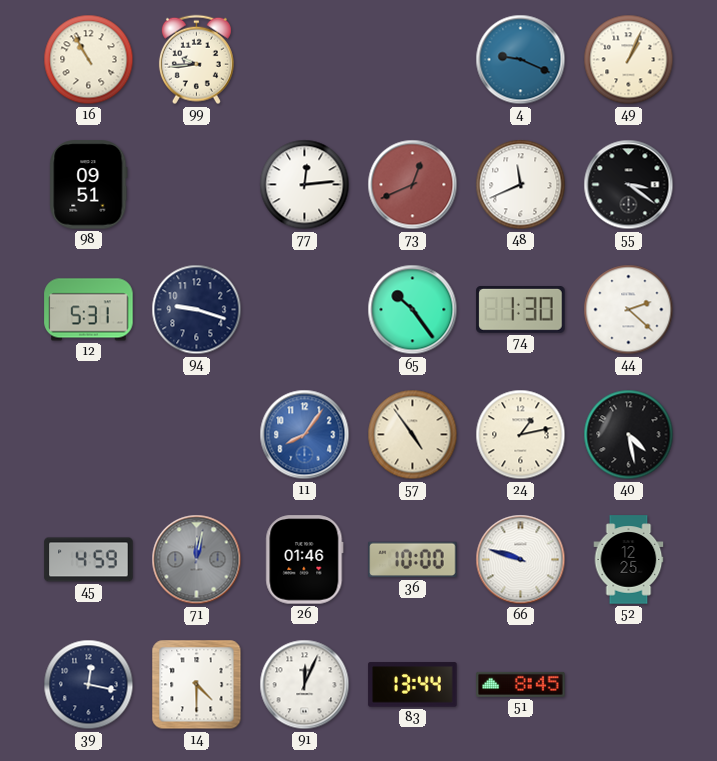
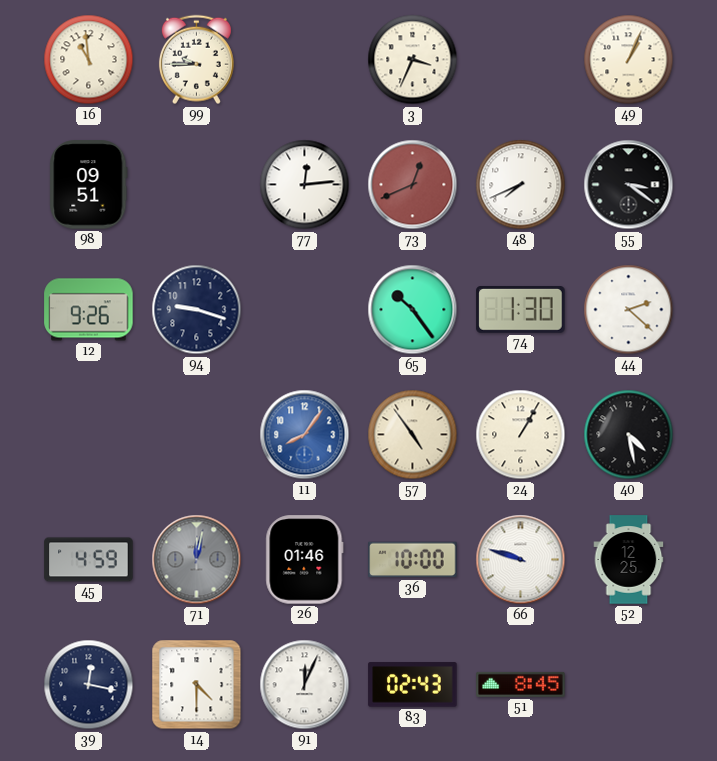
16: 10:55 -> 10:59 (89, 60)
99: 9:44 -> 9:45 (196, 60)
3: none -> 3:34 (413, 60)
4: 9:19 -> none (521, 60)
48: 11:41 -> 7:41 (521, 185)
12: 5:31 -> 9:26 (89, 310)
24: 1:13 -> 1:05 (521, 435)
83: 13:44 -> 02:43 (413, 685)
